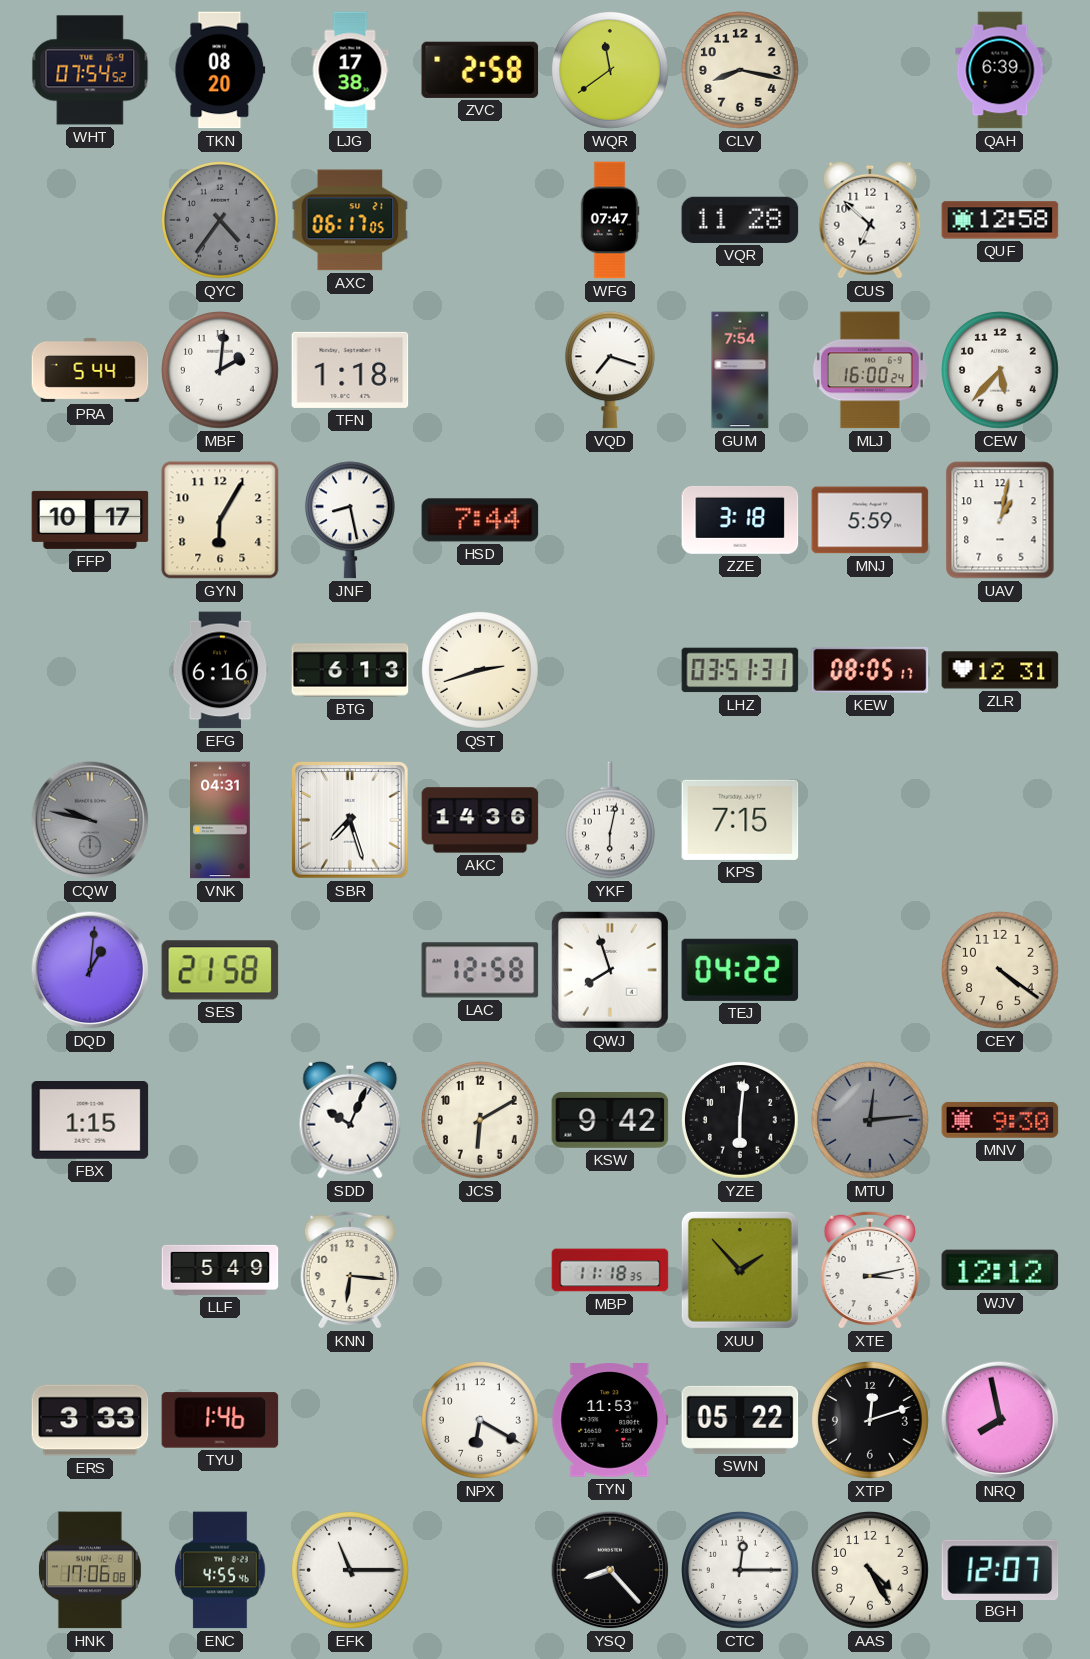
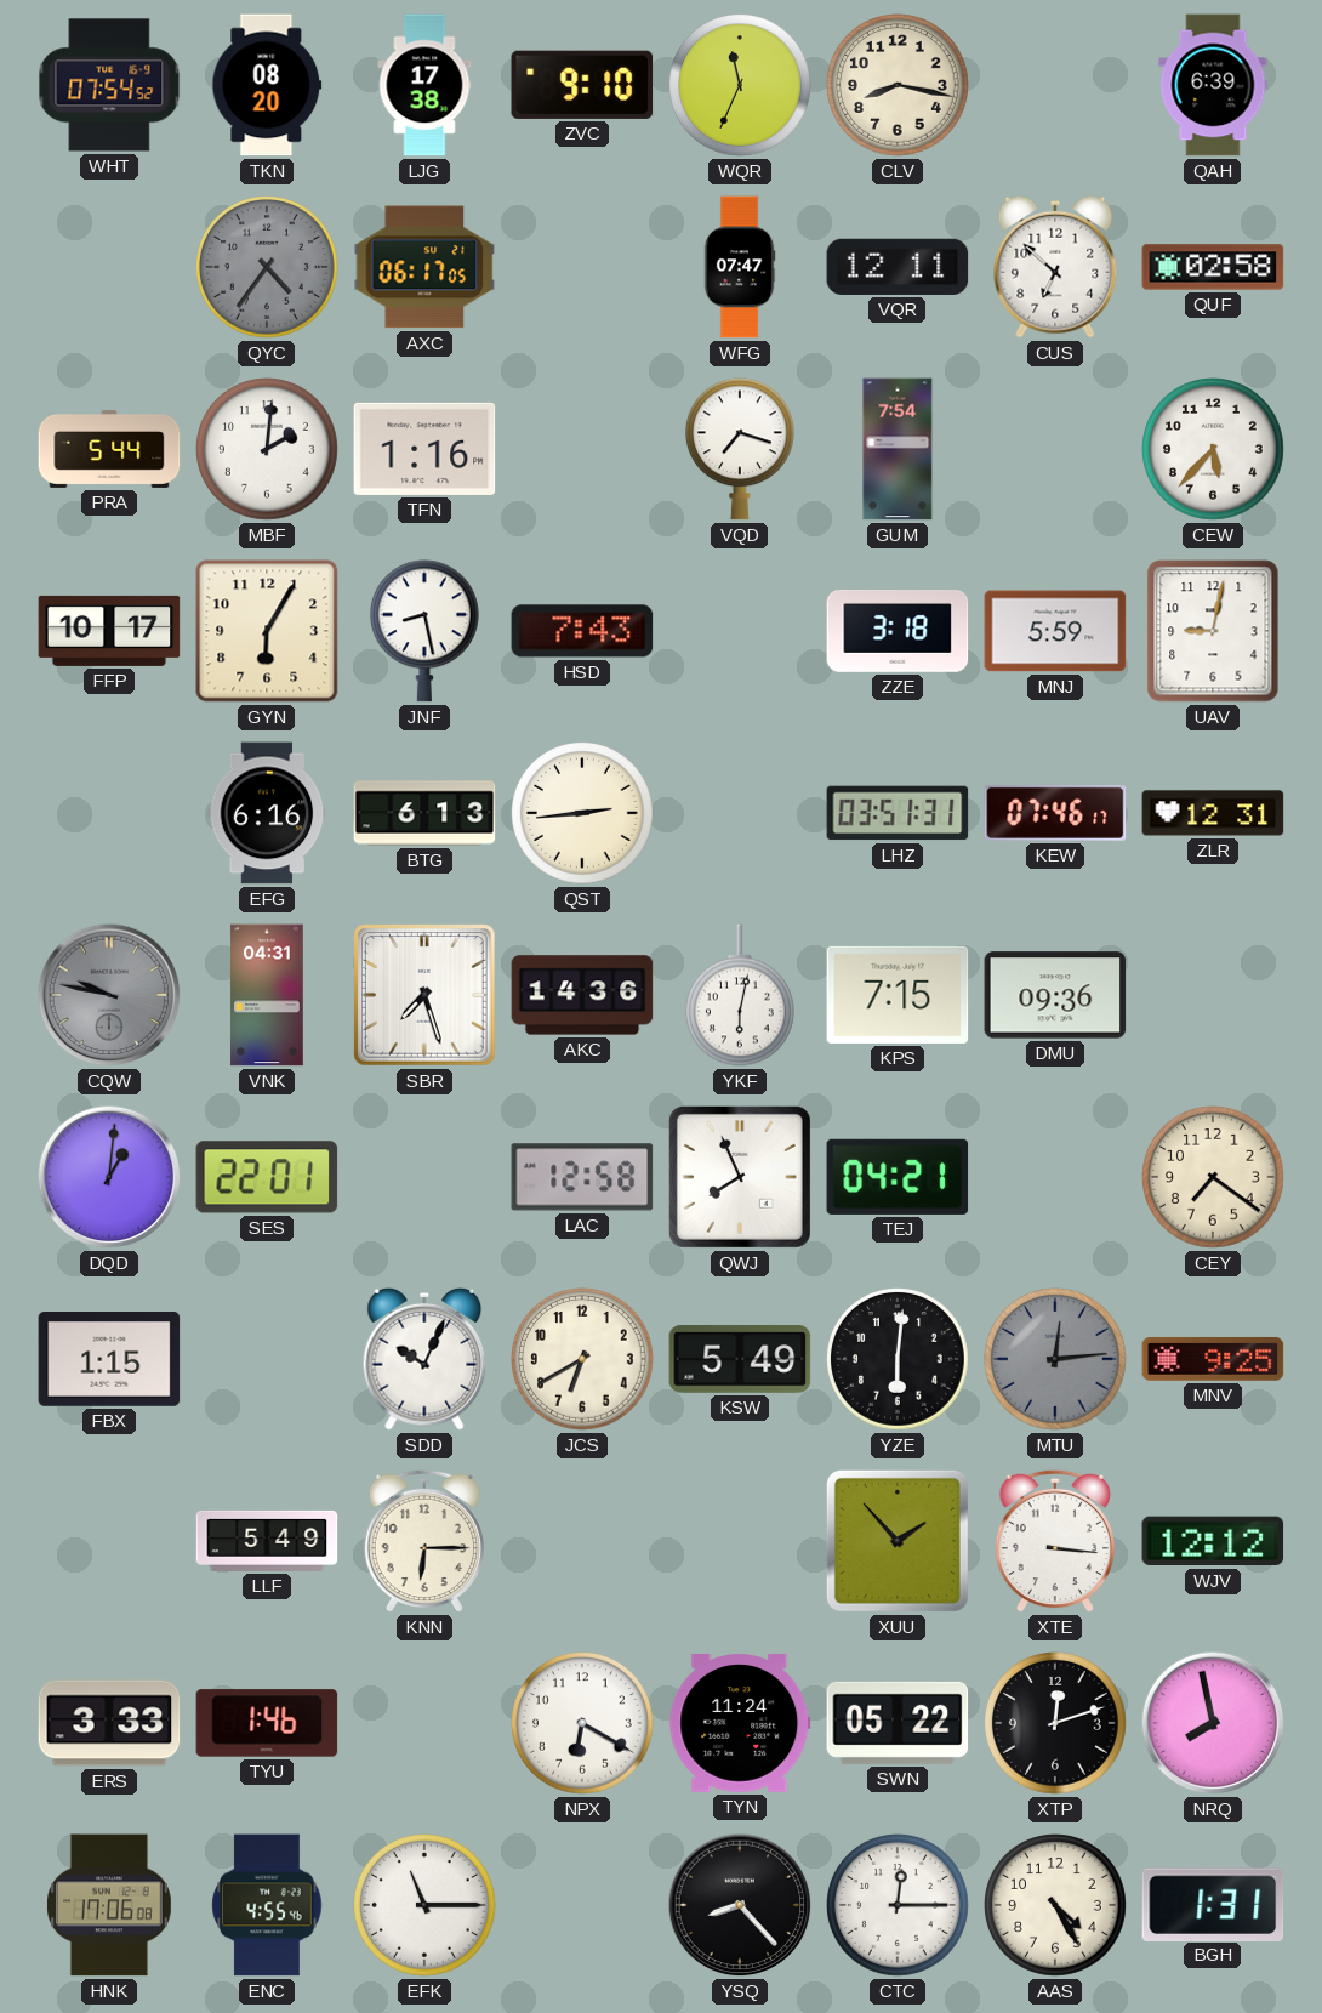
ZVC: 2:58 -> 9:10 (582, 85)
WQR: 11:39 -> 11:34 (741, 86)
VQR: 11:28 -> 12:11 (898, 267)
QUF: 12:58 -> 02:58 (1213, 267)
TFN: 1:18 -> 1:16 (424, 449)
MLJ: 16:00 -> none (870, 370)
HSD: 7:44 -> 7:43 (582, 631)
UAV: 1:02 -> 9:02 (1213, 631)
QST: 2:42 -> 2:44 (583, 814)
KEW: 08:05 -> 07:46 (1055, 813)
DMU: none -> 09:36 (1055, 995)
SES: 21:58 -> 22:01 (267, 1177)
QWJ: 7:57 -> 7:56 (740, 1177)
TEJ: 04:22 -> 04:21 (898, 1177)
CEY: 4:21 -> 7:21 (1214, 1178)
JCS: 6:10 -> 6:40 (583, 1360)
KSW: 9:42 -> 5:49 (740, 1359)
MNV: 9:30 -> 9:25 (1213, 1359)
KNN: 6:16 -> 6:15 (423, 1541)
MBP: 11:18 -> none (610, 1270)
XTE: 3:13 -> 3:16 (1054, 1541)
TYN: 11:53 -> 11:24 (740, 1723)
BGH: 12:07 -> 1:31 (1213, 1904)
